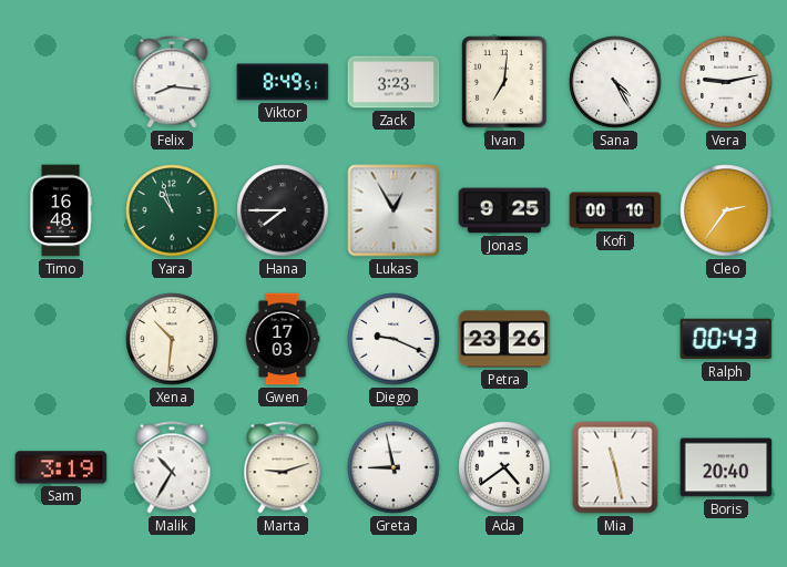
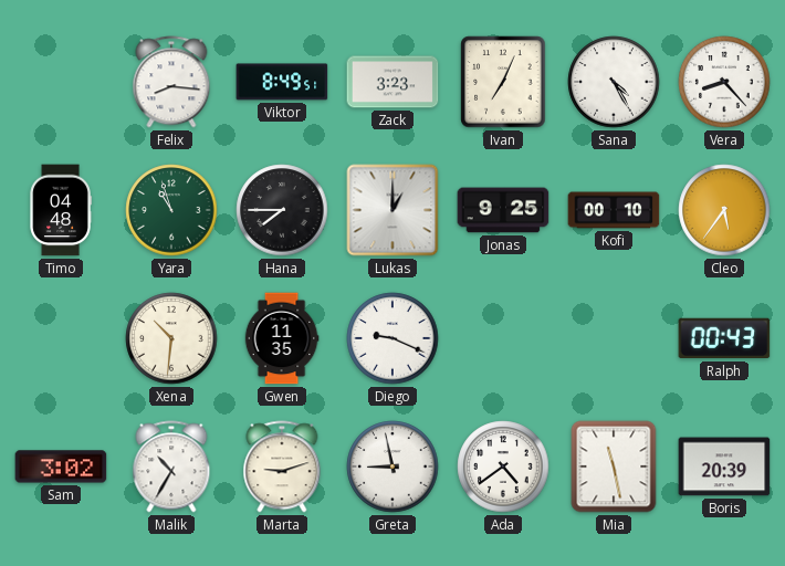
Ivan: 7:01 -> 7:04 (503, 82)
Vera: 9:13 -> 8:23 (724, 82)
Timo: 16:48 -> 04:48 (61, 210)
Lukas: 12:55 -> 1:00 (393, 210)
Cleo: 2:36 -> 5:36 (724, 210)
Gwen: 17:03 -> 11:35 (282, 338)
Petra: 23:26 -> none (504, 339)
Sam: 3:19 -> 3:02 (61, 467)
Boris: 20:40 -> 20:39 (724, 467)
